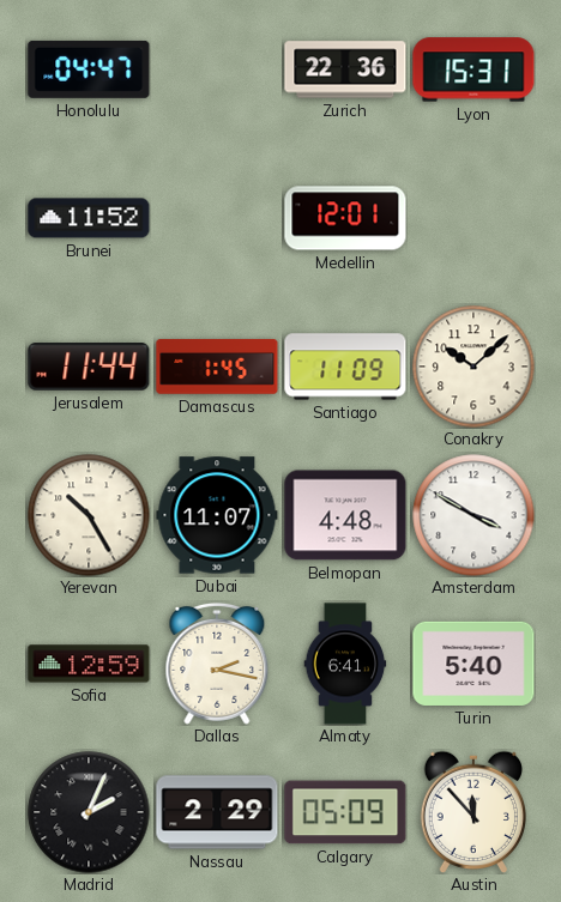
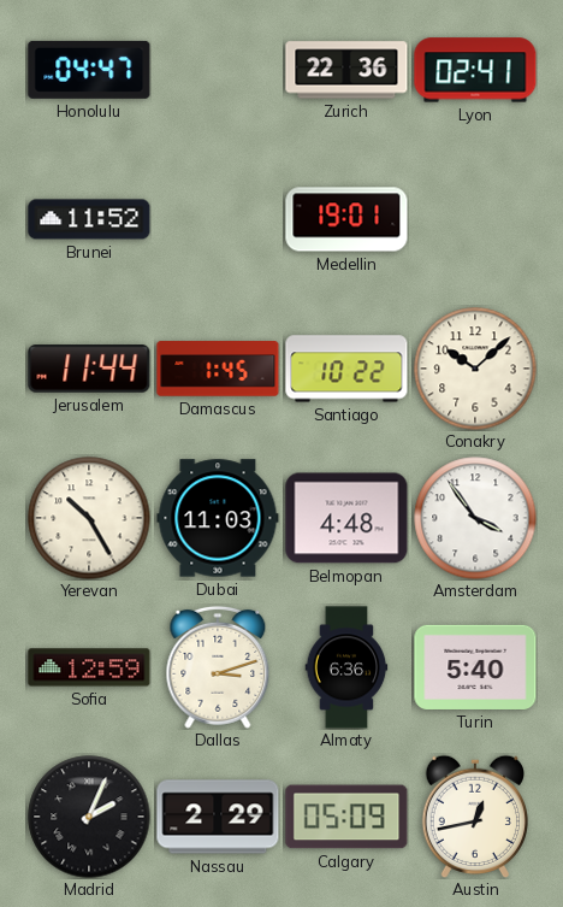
Lyon: 15:31 -> 02:41 (475, 70)
Medellin: 12:01 -> 19:01 (346, 219)
Santiago: 11:09 -> 10:22 (346, 369)
Dubai: 11:07 -> 11:03 (218, 518)
Amsterdam: 3:50 -> 3:54 (475, 518)
Dallas: 2:17 -> 3:12 (218, 667)
Almaty: 6:41 -> 6:36 (346, 667)
Austin: 11:53 -> 12:43 (474, 817)
